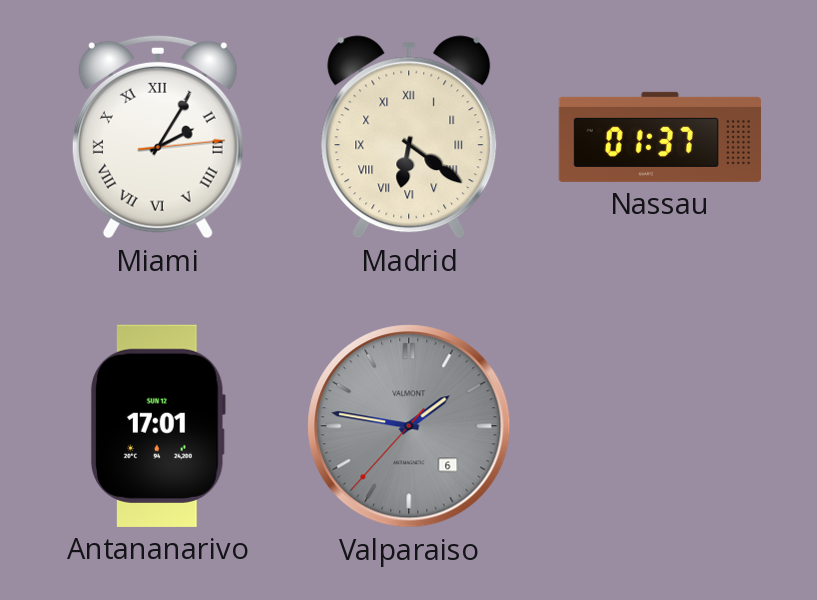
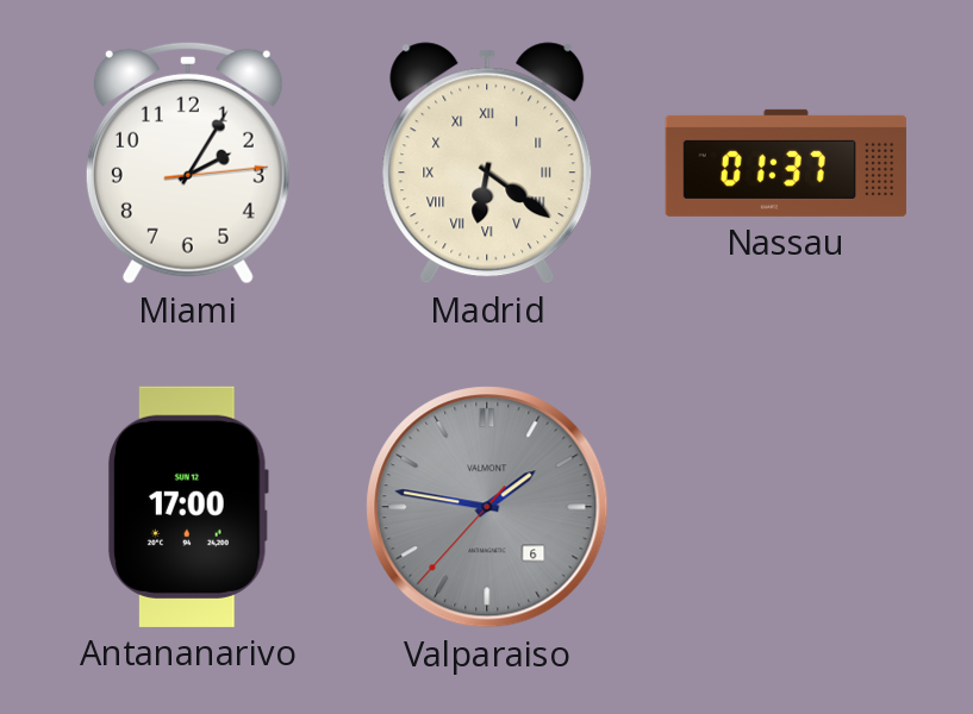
Miami numerals: Roman -> Arabic (188, 163)
Antananarivo: 17:01 -> 17:00 (188, 507)
